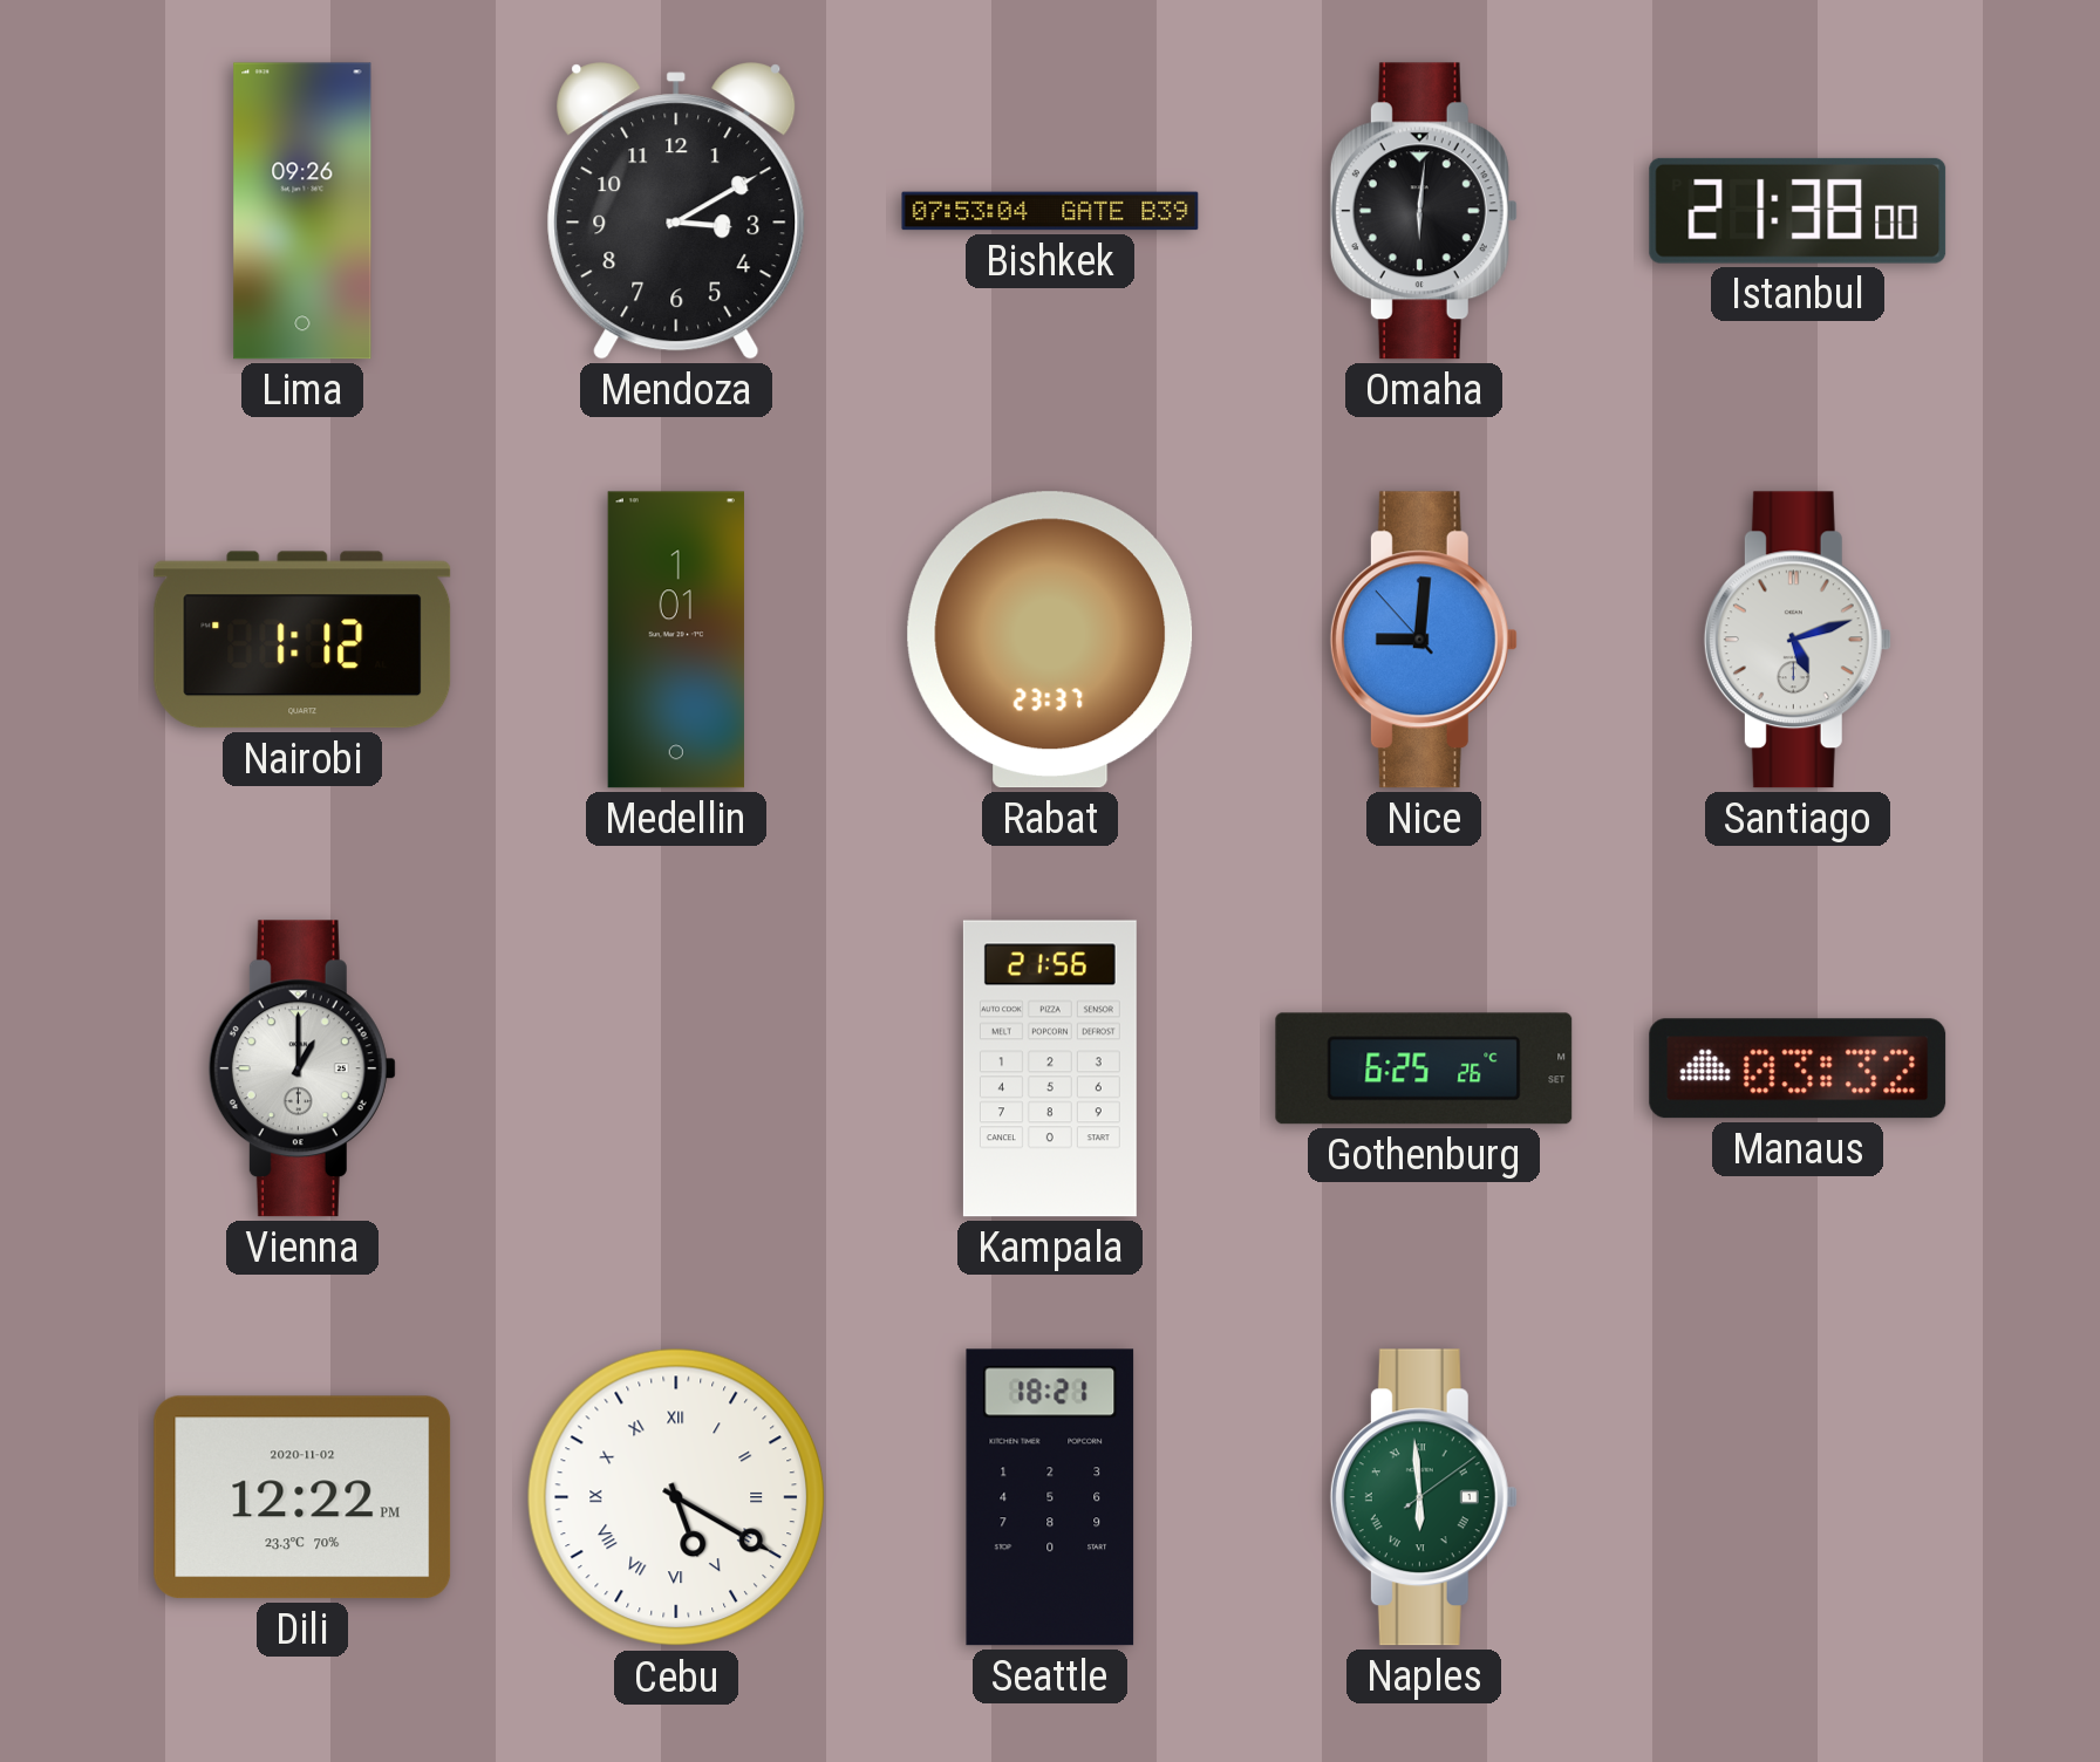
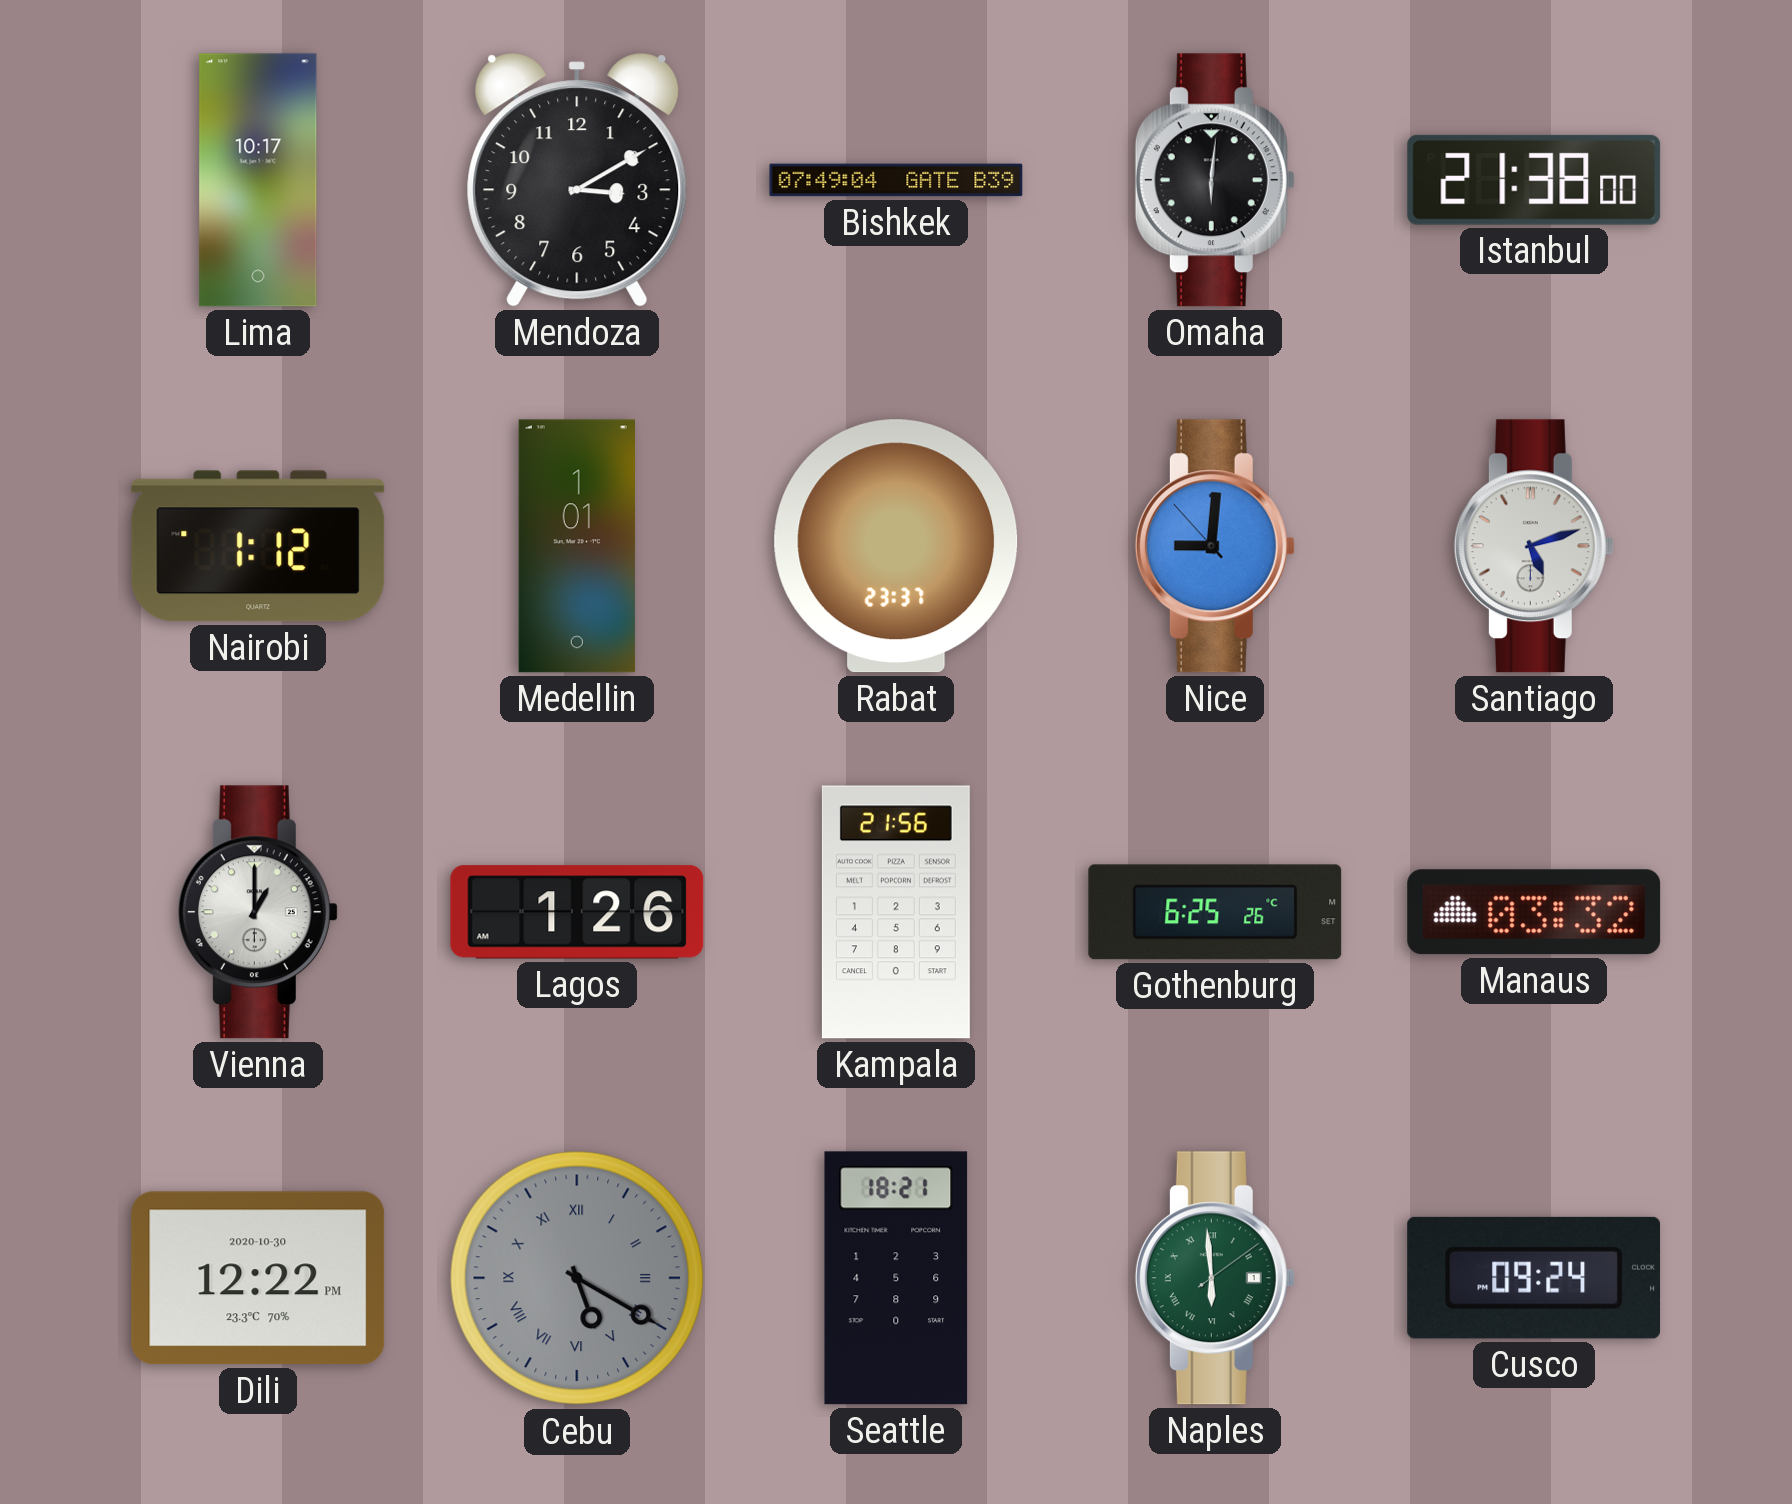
Lima: 09:26 -> 10:17 (258, 180)
Bishkek: 07:53 -> 07:49 (896, 180)
Lagos: none -> 1:26 (577, 912)
Dili date: 2020-11-02 -> 2020-10-30 (258, 1278)
Cebu dial: white -> grey (577, 1278)
Cusco: none -> 09:24 (1534, 1278)
